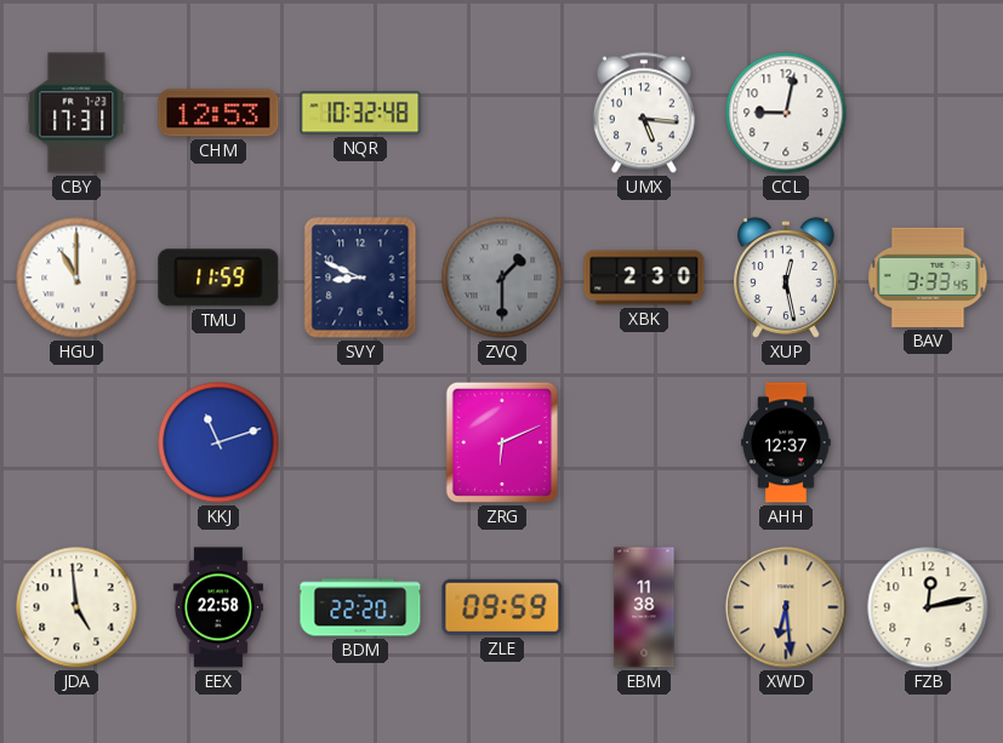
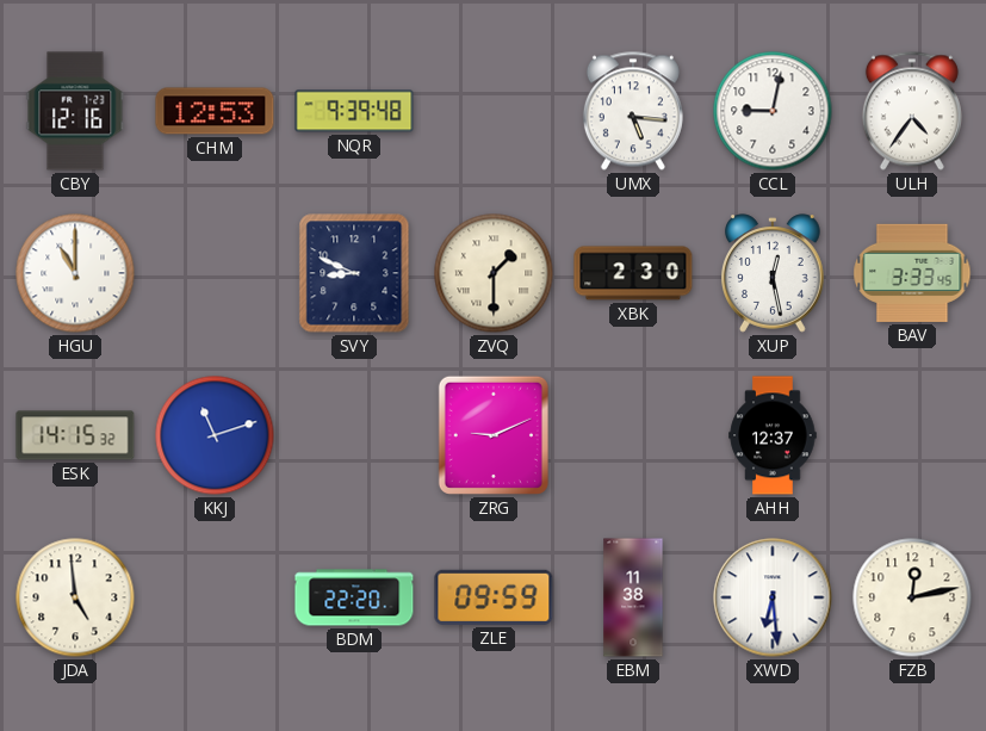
CBY: 17:31 -> 12:16 (75, 111)
NQR: 10:32 -> 9:39 (354, 111)
ULH: none -> 4:36 (912, 111)
TMU: 11:59 -> none (218, 278)
ZVQ dial: grey -> cream (494, 273)
ESK: none -> 14:15 (75, 435)
ZRG: 6:11 -> 9:11 (494, 435)
EEX: 22:58 -> none (218, 607)
XWD dial: champagne -> white (773, 597)
